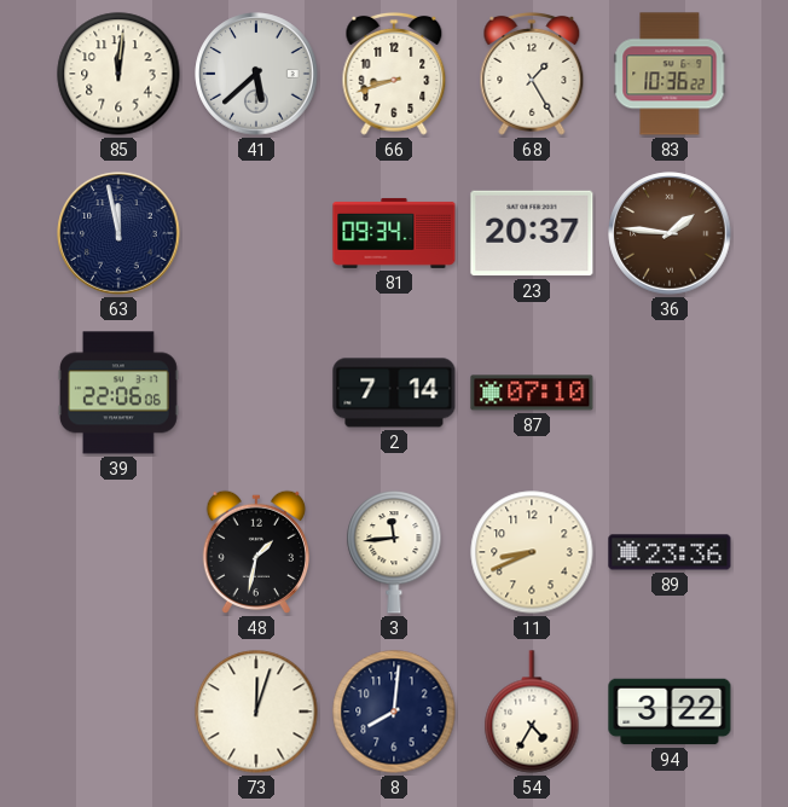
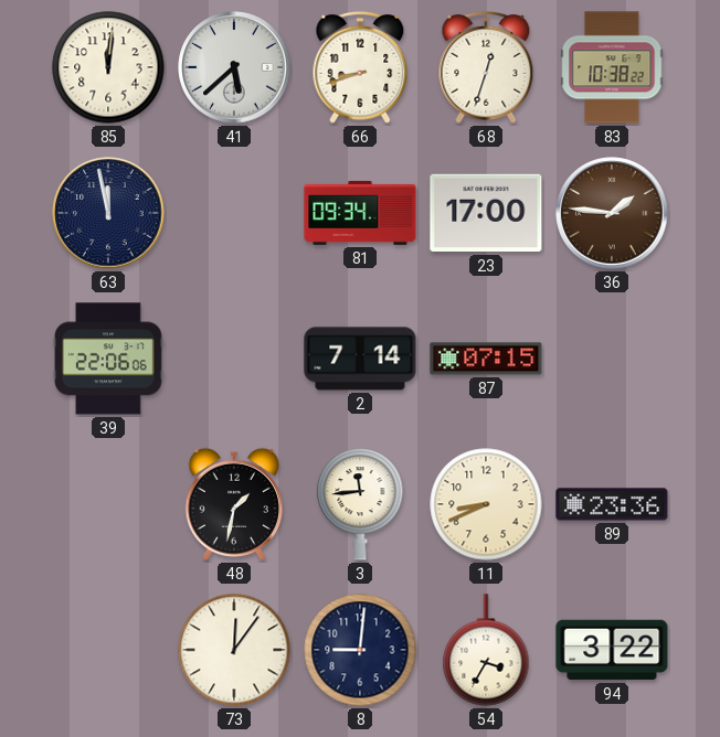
68: 1:25 -> 12:33 (486, 67)
83: 10:36 -> 10:38 (612, 67)
23: 20:37 -> 17:00 (486, 213)
87: 07:10 -> 07:15 (486, 359)
73: 12:03 -> 12:06 (234, 650)
8: 8:01 -> 9:01 (360, 650)
54: 4:35 -> 3:35 (486, 650)
